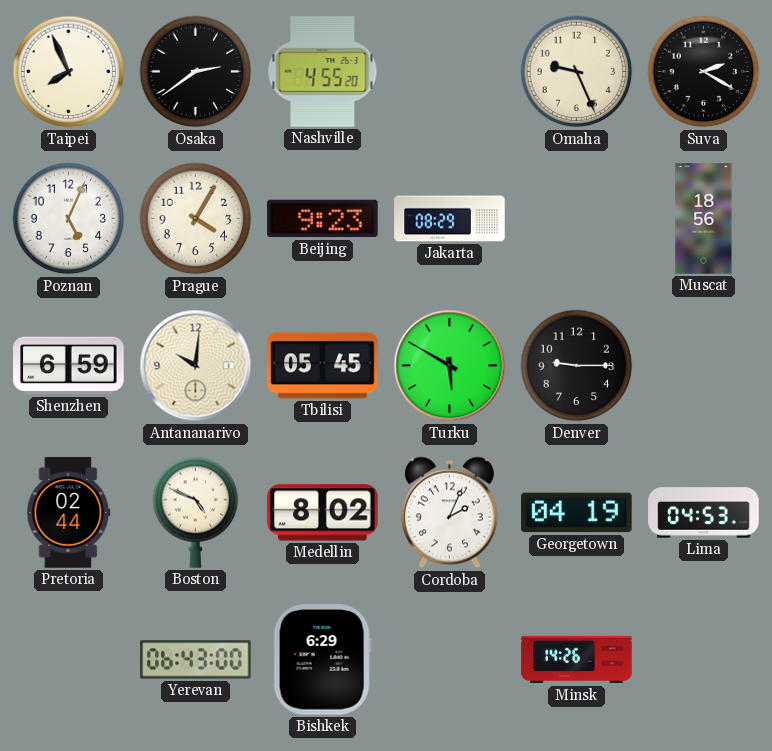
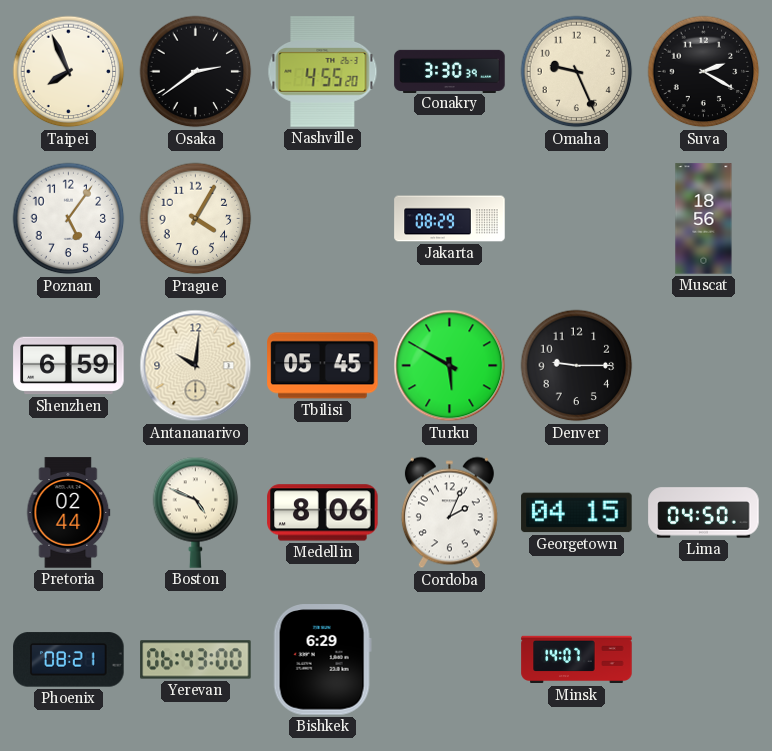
Conakry: none -> 3:30 (450, 71)
Poznan: 5:04 -> 5:06 (69, 219)
Beijing: 9:23 -> none (323, 219)
Medellin: 8:02 -> 8:06 (323, 513)
Georgetown: 04:19 -> 04:15 (577, 513)
Lima: 04:53 -> 04:50 (704, 513)
Phoenix: none -> 08:21 (69, 660)
Minsk: 14:26 -> 14:07 (577, 660)
